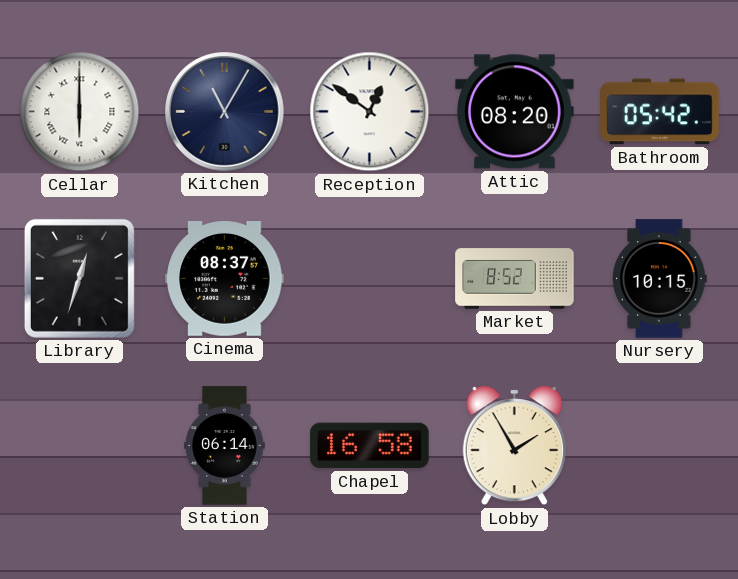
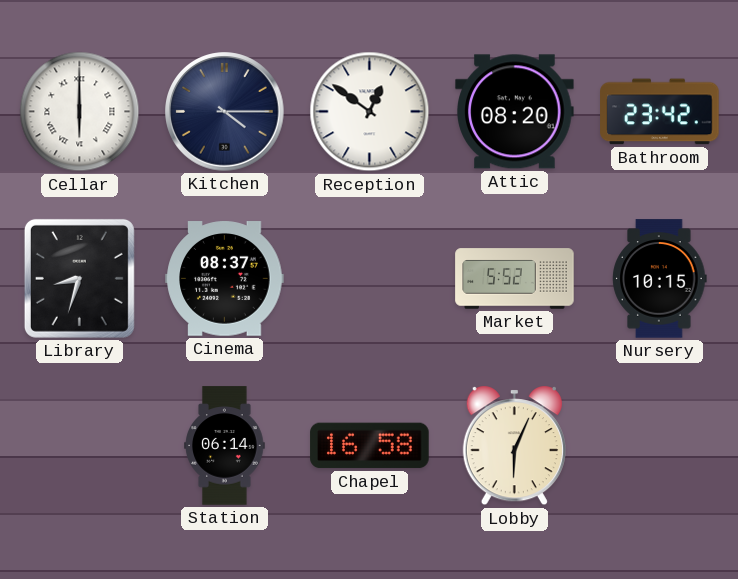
Kitchen: 11:05 -> 4:15 (225, 112)
Bathroom: 05:42 -> 23:42 (660, 112)
Library: 12:33 -> 8:33 (79, 278)
Market: 8:52 -> 5:52 (515, 279)
Lobby: 1:55 -> 6:04 (514, 446)
